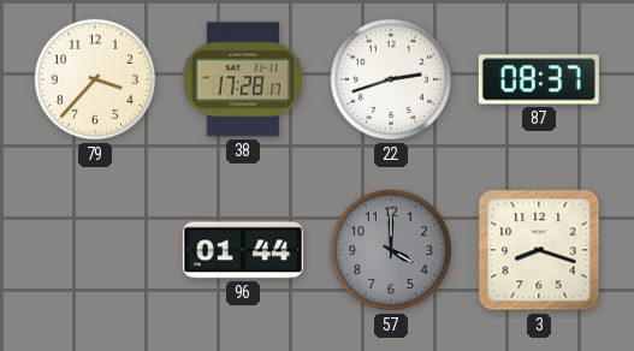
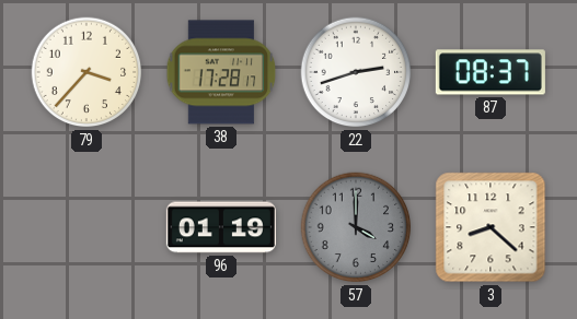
96: 01:44 -> 01:19 (221, 227)
3: 8:18 -> 8:22 (491, 227)
